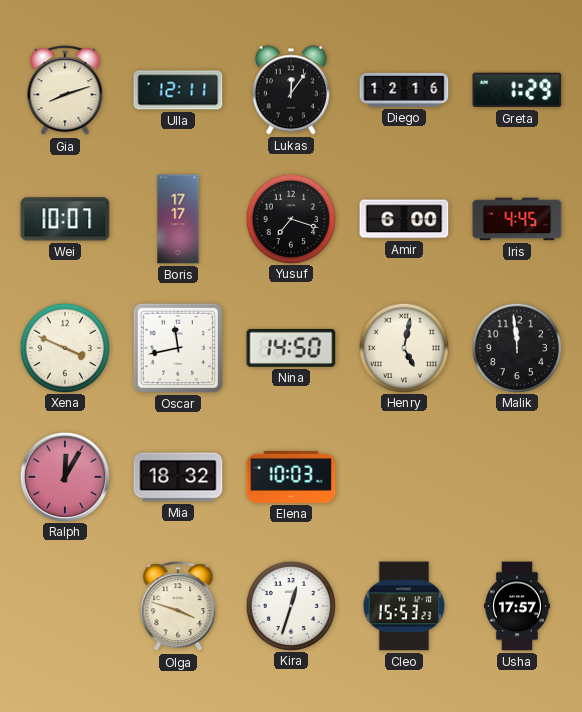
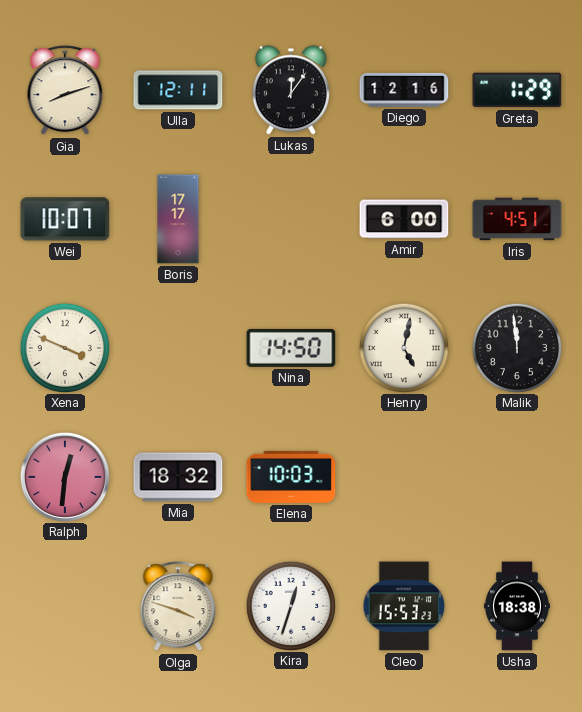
Yusuf: 7:18 -> none (290, 218)
Iris: 4:45 -> 4:51 (517, 219)
Oscar: 11:43 -> none (178, 348)
Ralph: 12:05 -> 12:31 (64, 476)
Usha: 17:57 -> 18:38 (517, 606)
